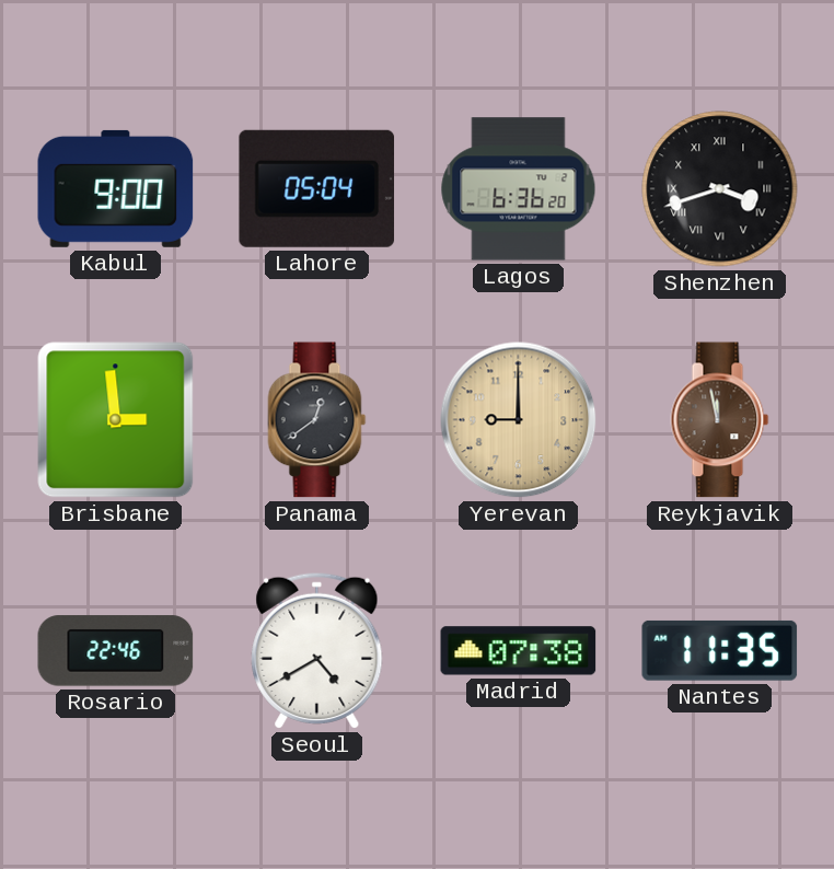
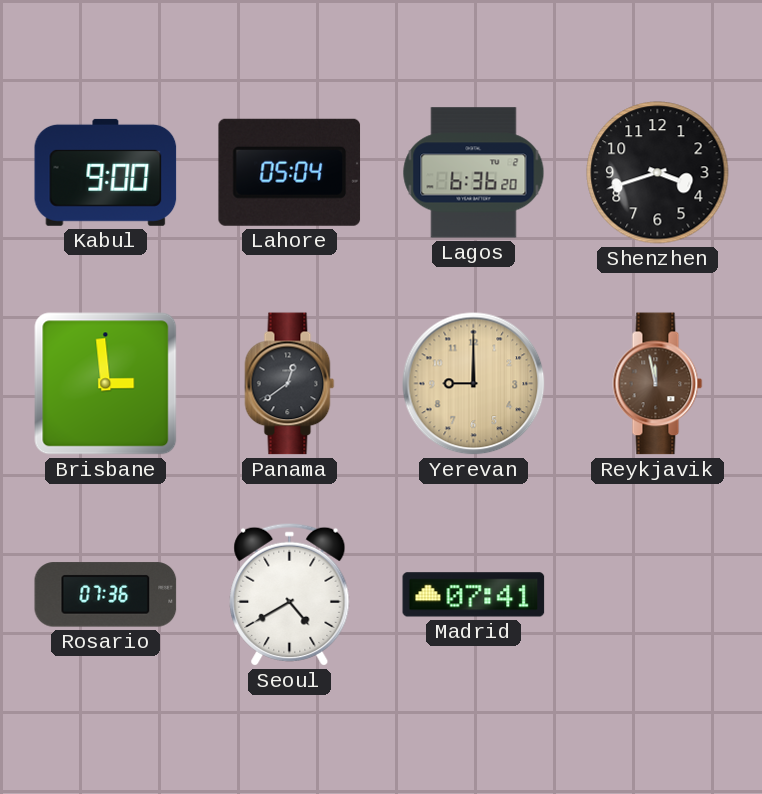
Shenzhen numerals: Roman -> Arabic (658, 173)
Rosario: 22:46 -> 07:36 (106, 595)
Madrid: 07:38 -> 07:41 (474, 595)
Nantes: 11:35 -> none (720, 650)
